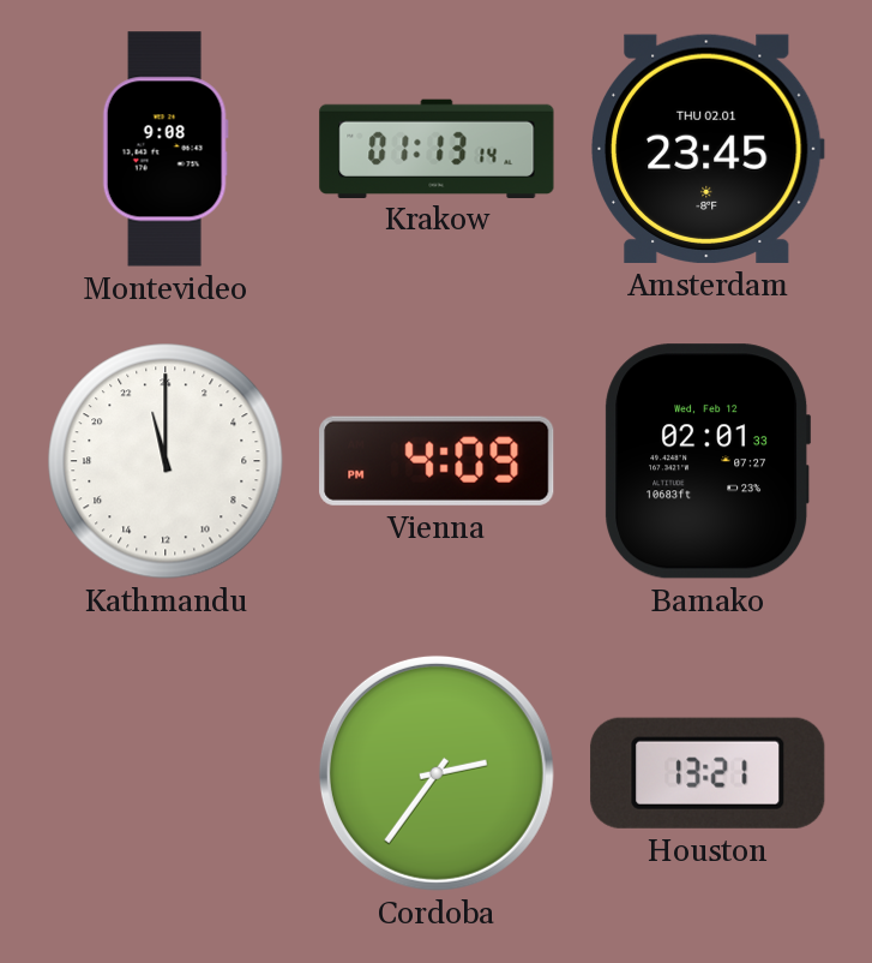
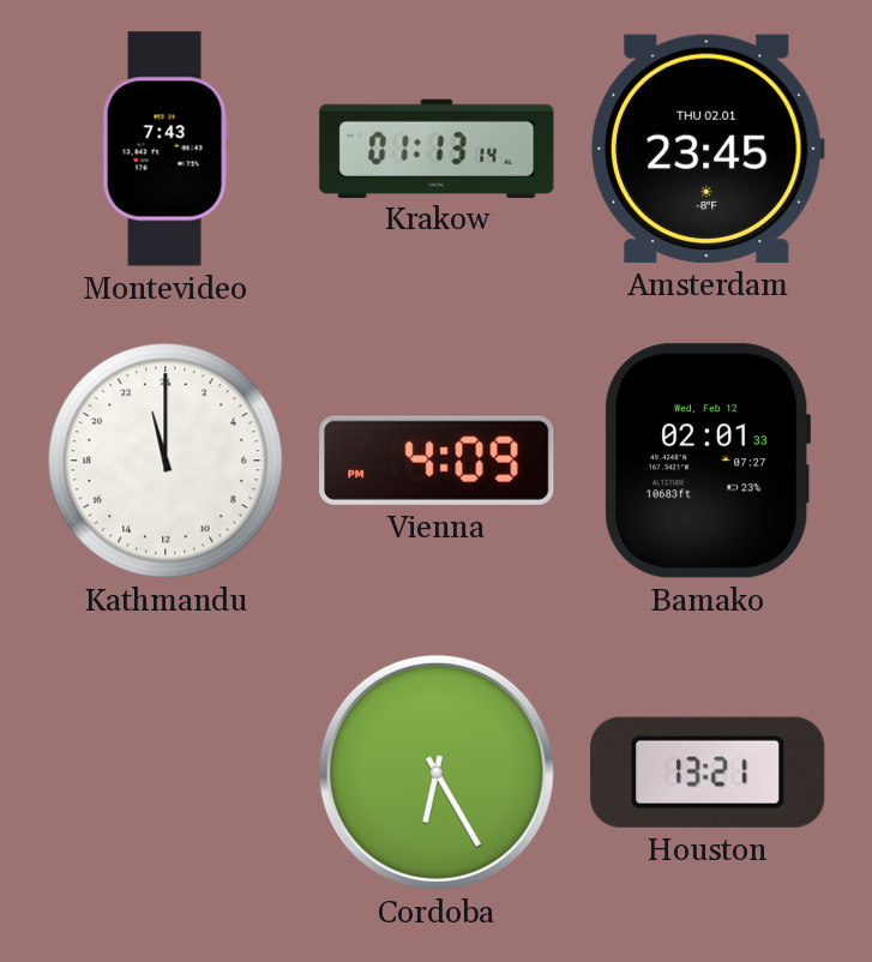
Montevideo: 9:08 -> 7:43 (166, 149)
Cordoba: 2:36 -> 6:25 (437, 772)
